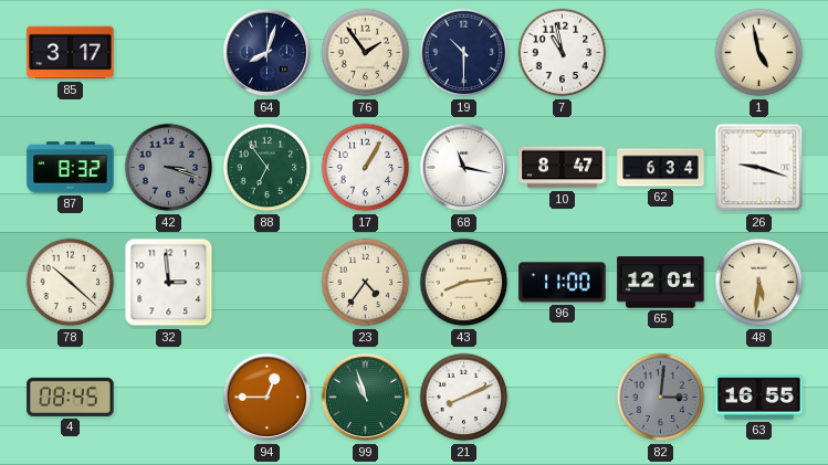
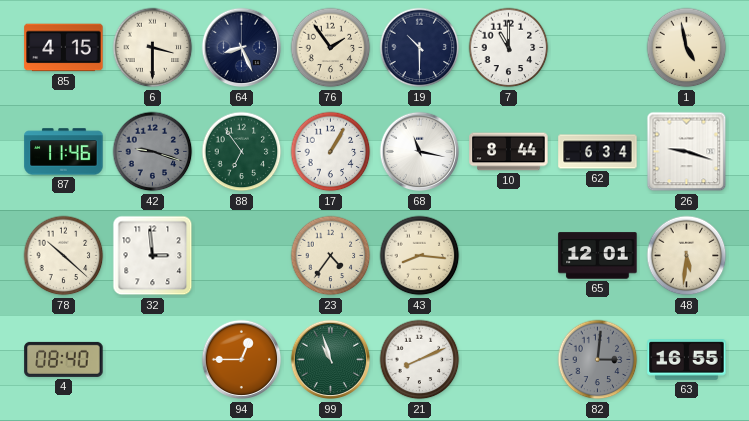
85: 3:17 -> 4:15 (64, 48)
6: none -> 3:30 (153, 48)
64: 8:03 -> 8:26 (242, 48)
7: 10:58 -> 11:00 (509, 48)
87: 8:32 -> 11:46 (64, 152)
42: 3:18 -> 9:18 (153, 152)
10: 8:47 -> 8:44 (509, 152)
43: 8:14 -> 8:16 (420, 256)
96: 11:00 -> none (563, 283)
4: 08:45 -> 08:40 (64, 359)
